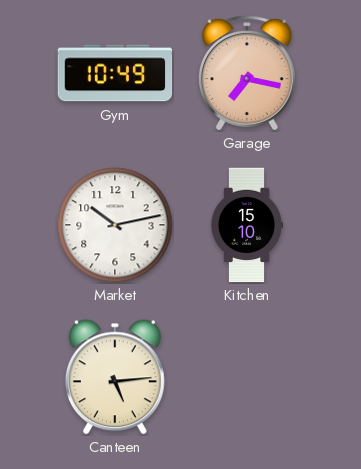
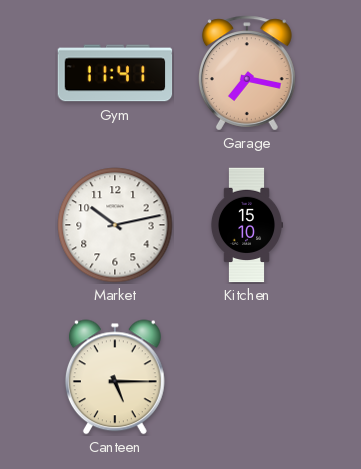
Gym: 10:49 -> 11:41 (115, 73)
Canteen: 5:14 -> 5:15 (115, 377)
